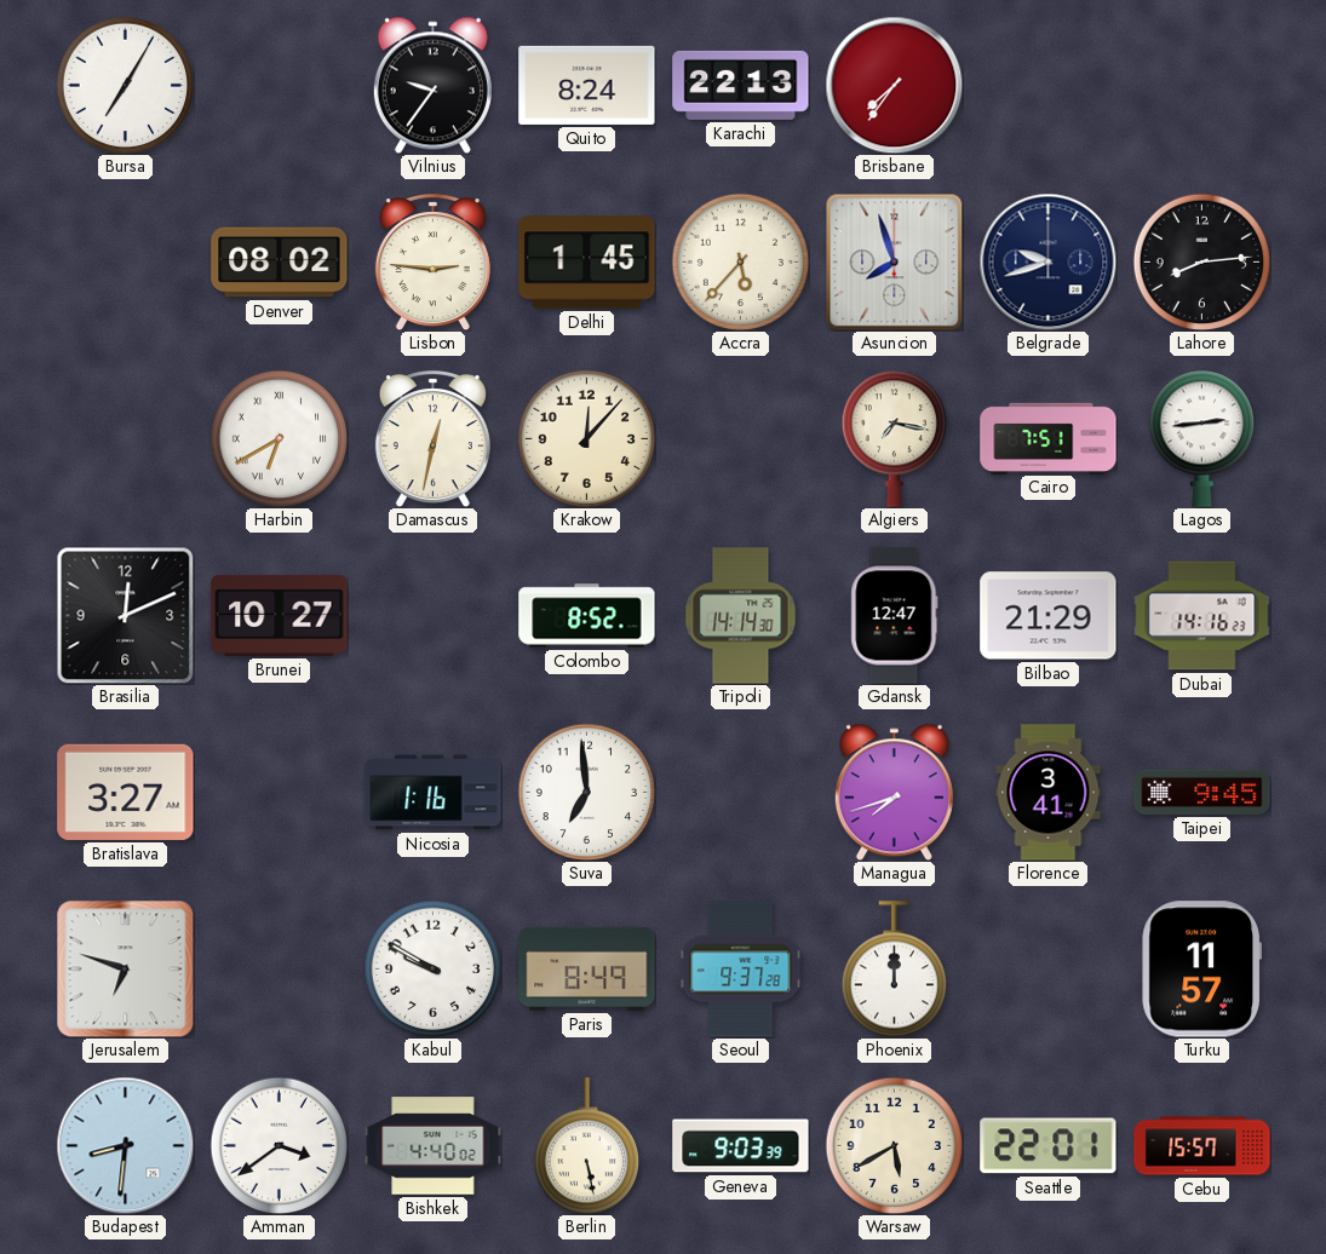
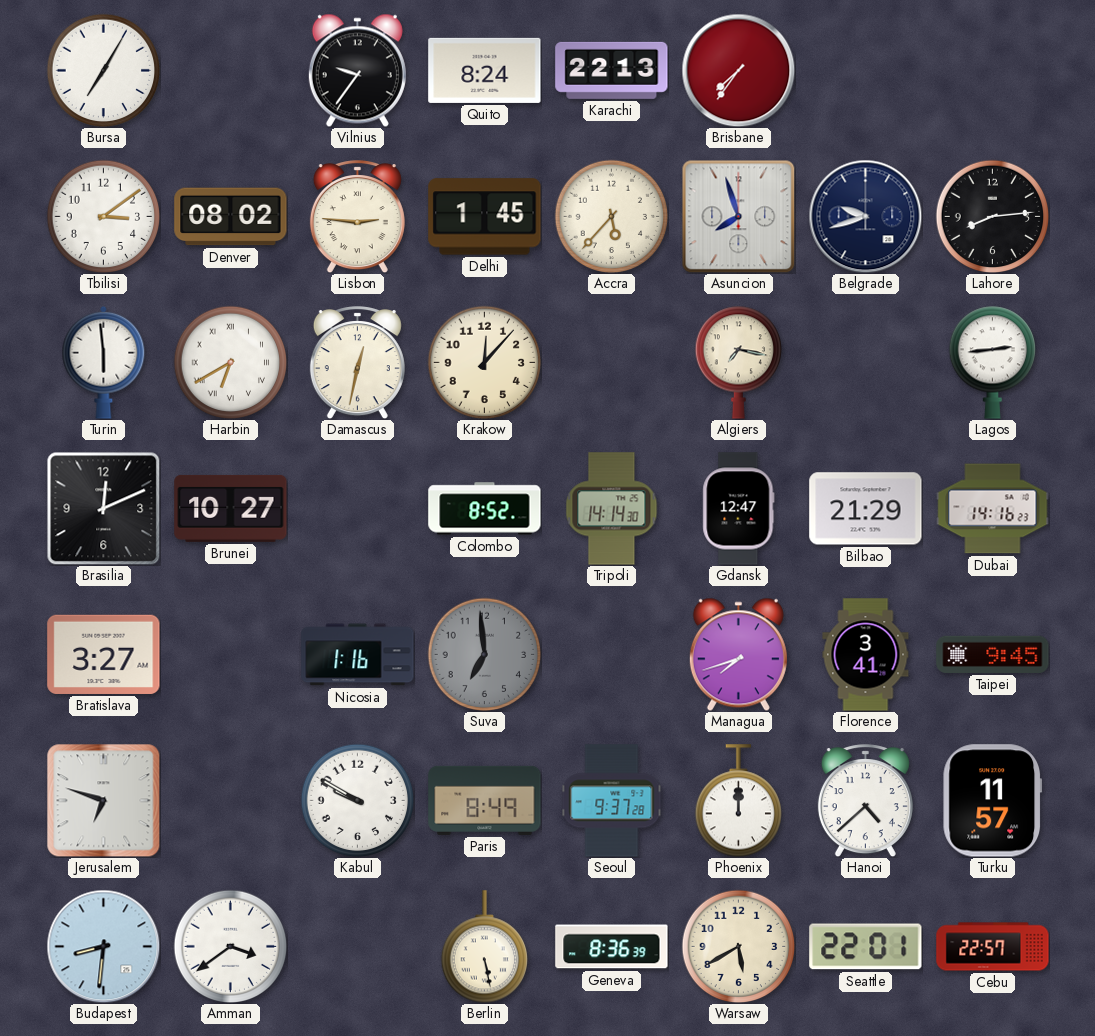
Tbilisi: none -> 3:09 (103, 216)
Turin: none -> 5:59 (104, 362)
Cairo: 7:51 -> none (1049, 438)
Suva dial: white -> grey (484, 654)
Hanoi: none -> 4:38 (865, 801)
Bishkek: 4:40 -> none (434, 1146)
Geneva: 9:03 -> 8:36 (612, 947)
Cebu: 15:57 -> 22:57 (993, 947)
